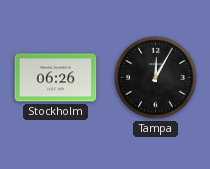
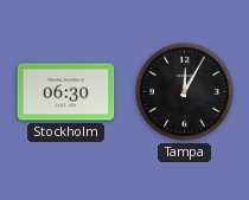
Stockholm: 06:26 -> 06:30 (66, 92)
